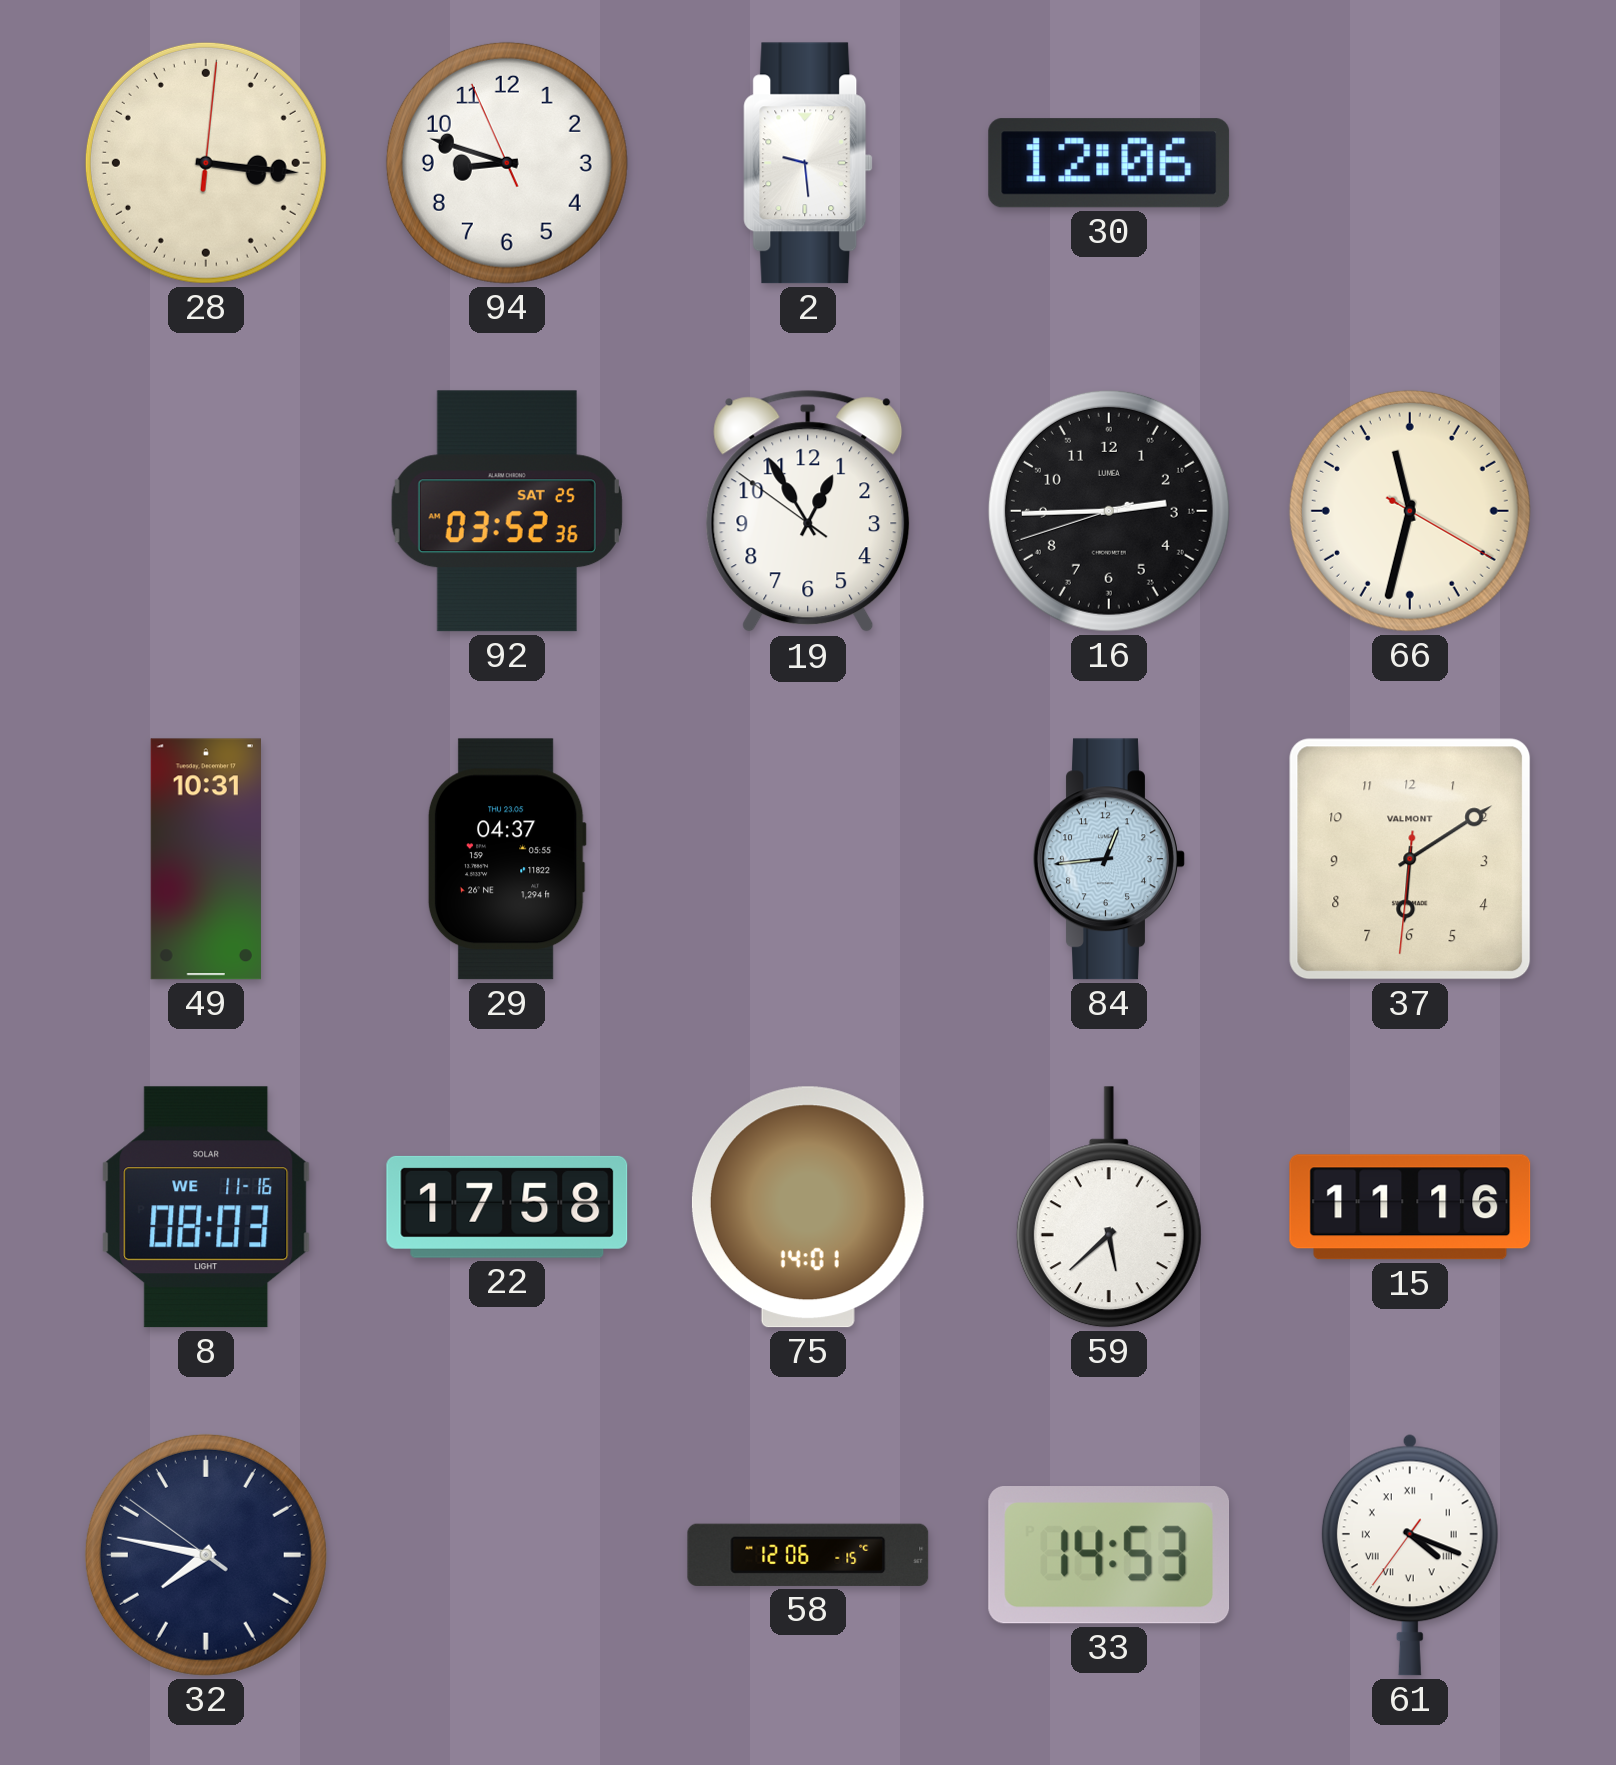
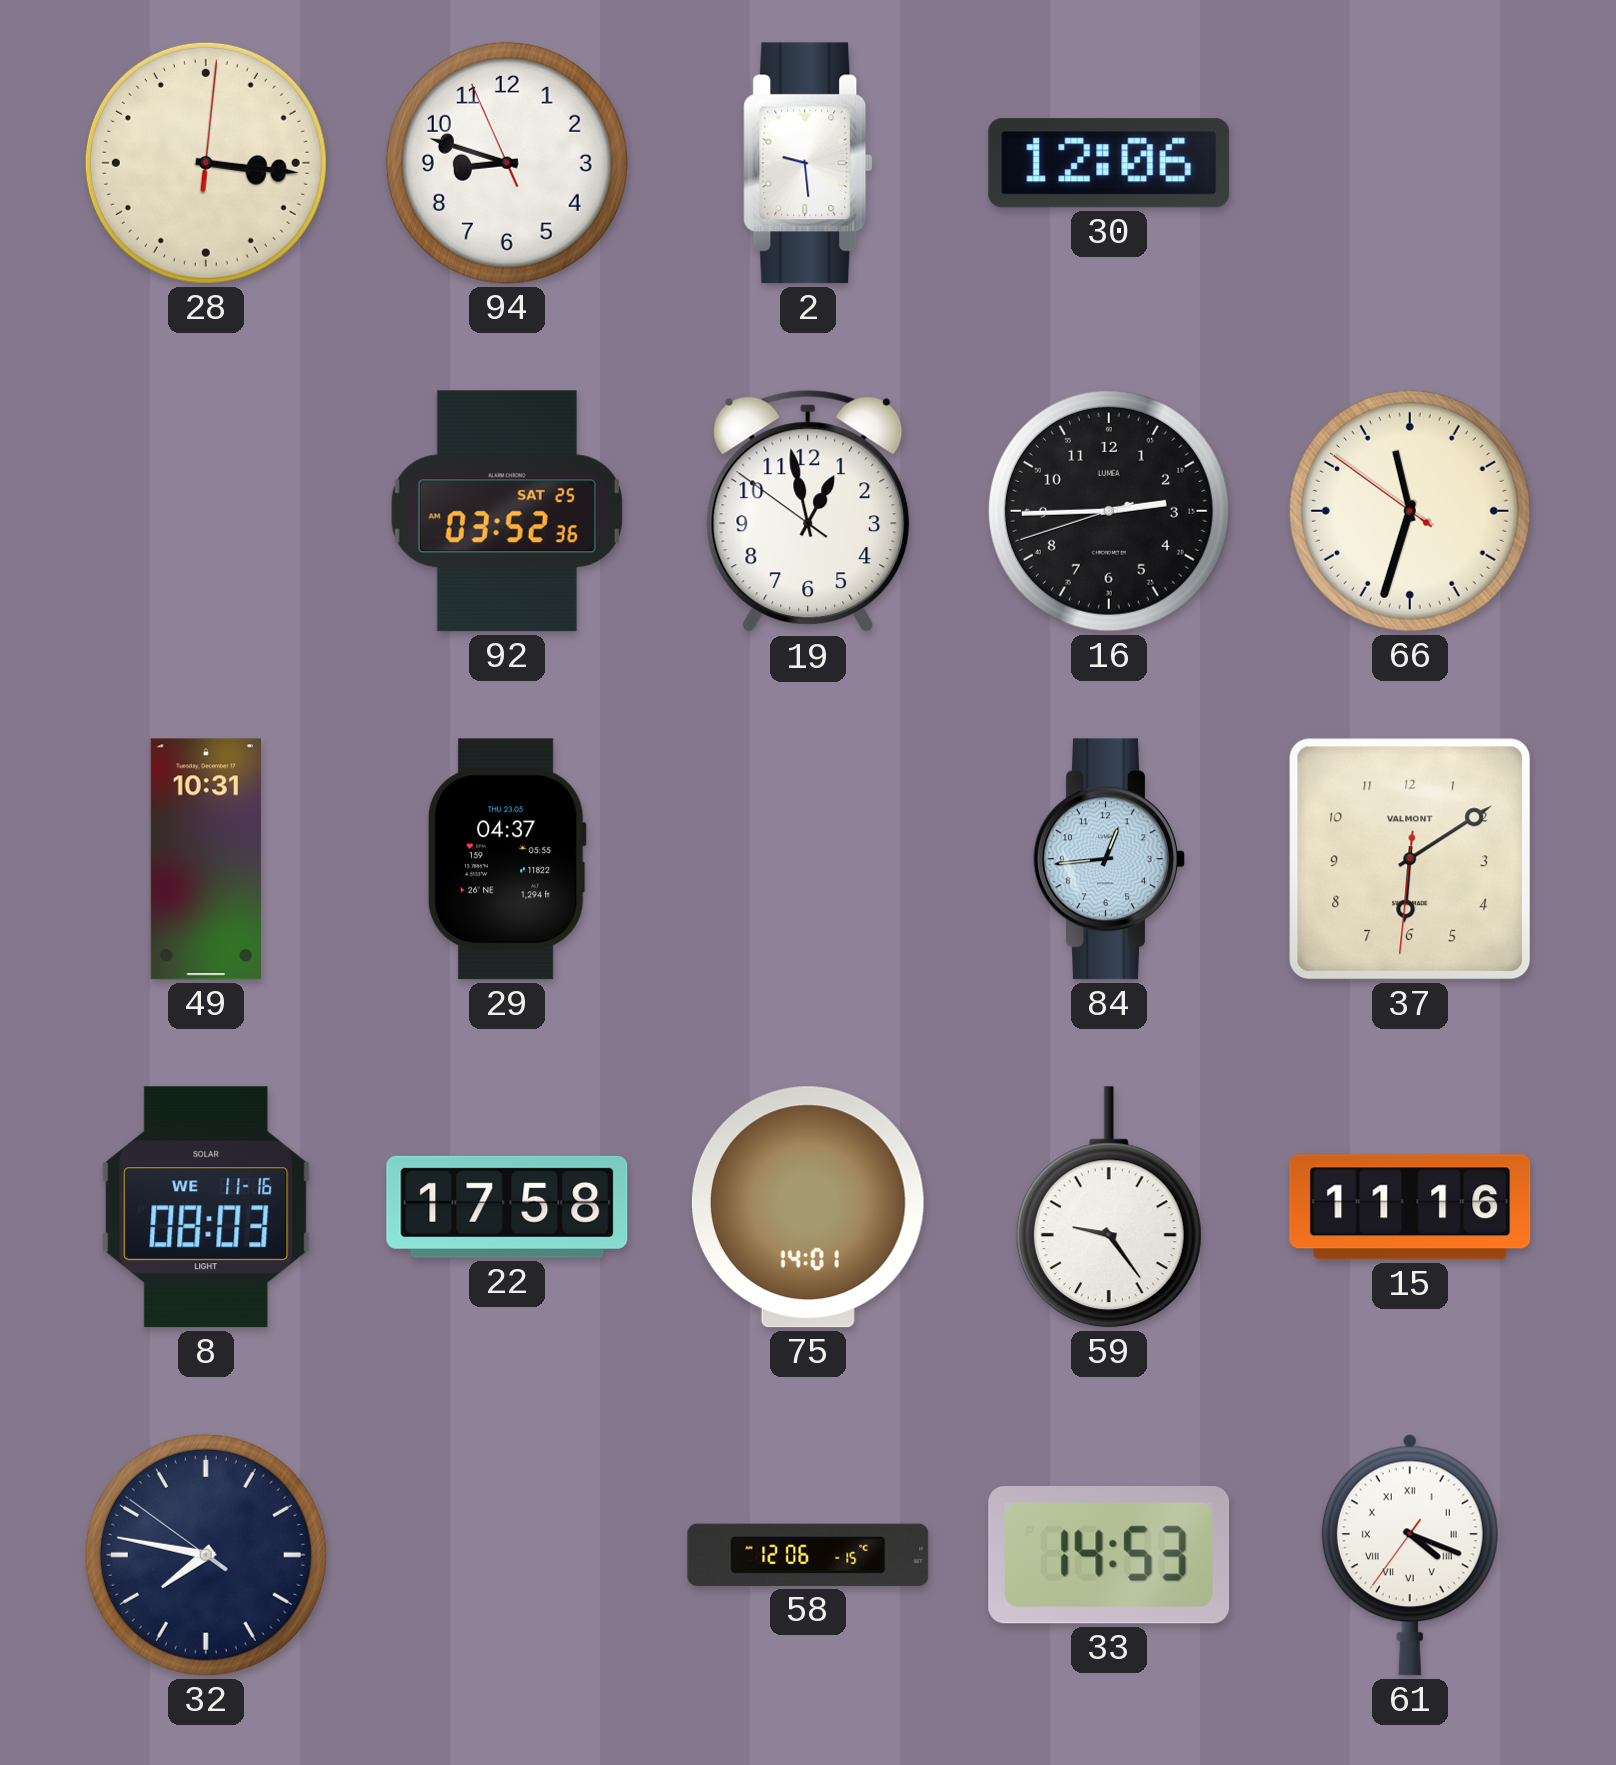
19: 12:54 -> 12:57 (808, 511)
66: 11:32:20 -> 11:32:51 (1410, 511)
59: 5:38 -> 9:24 (1109, 1207)
